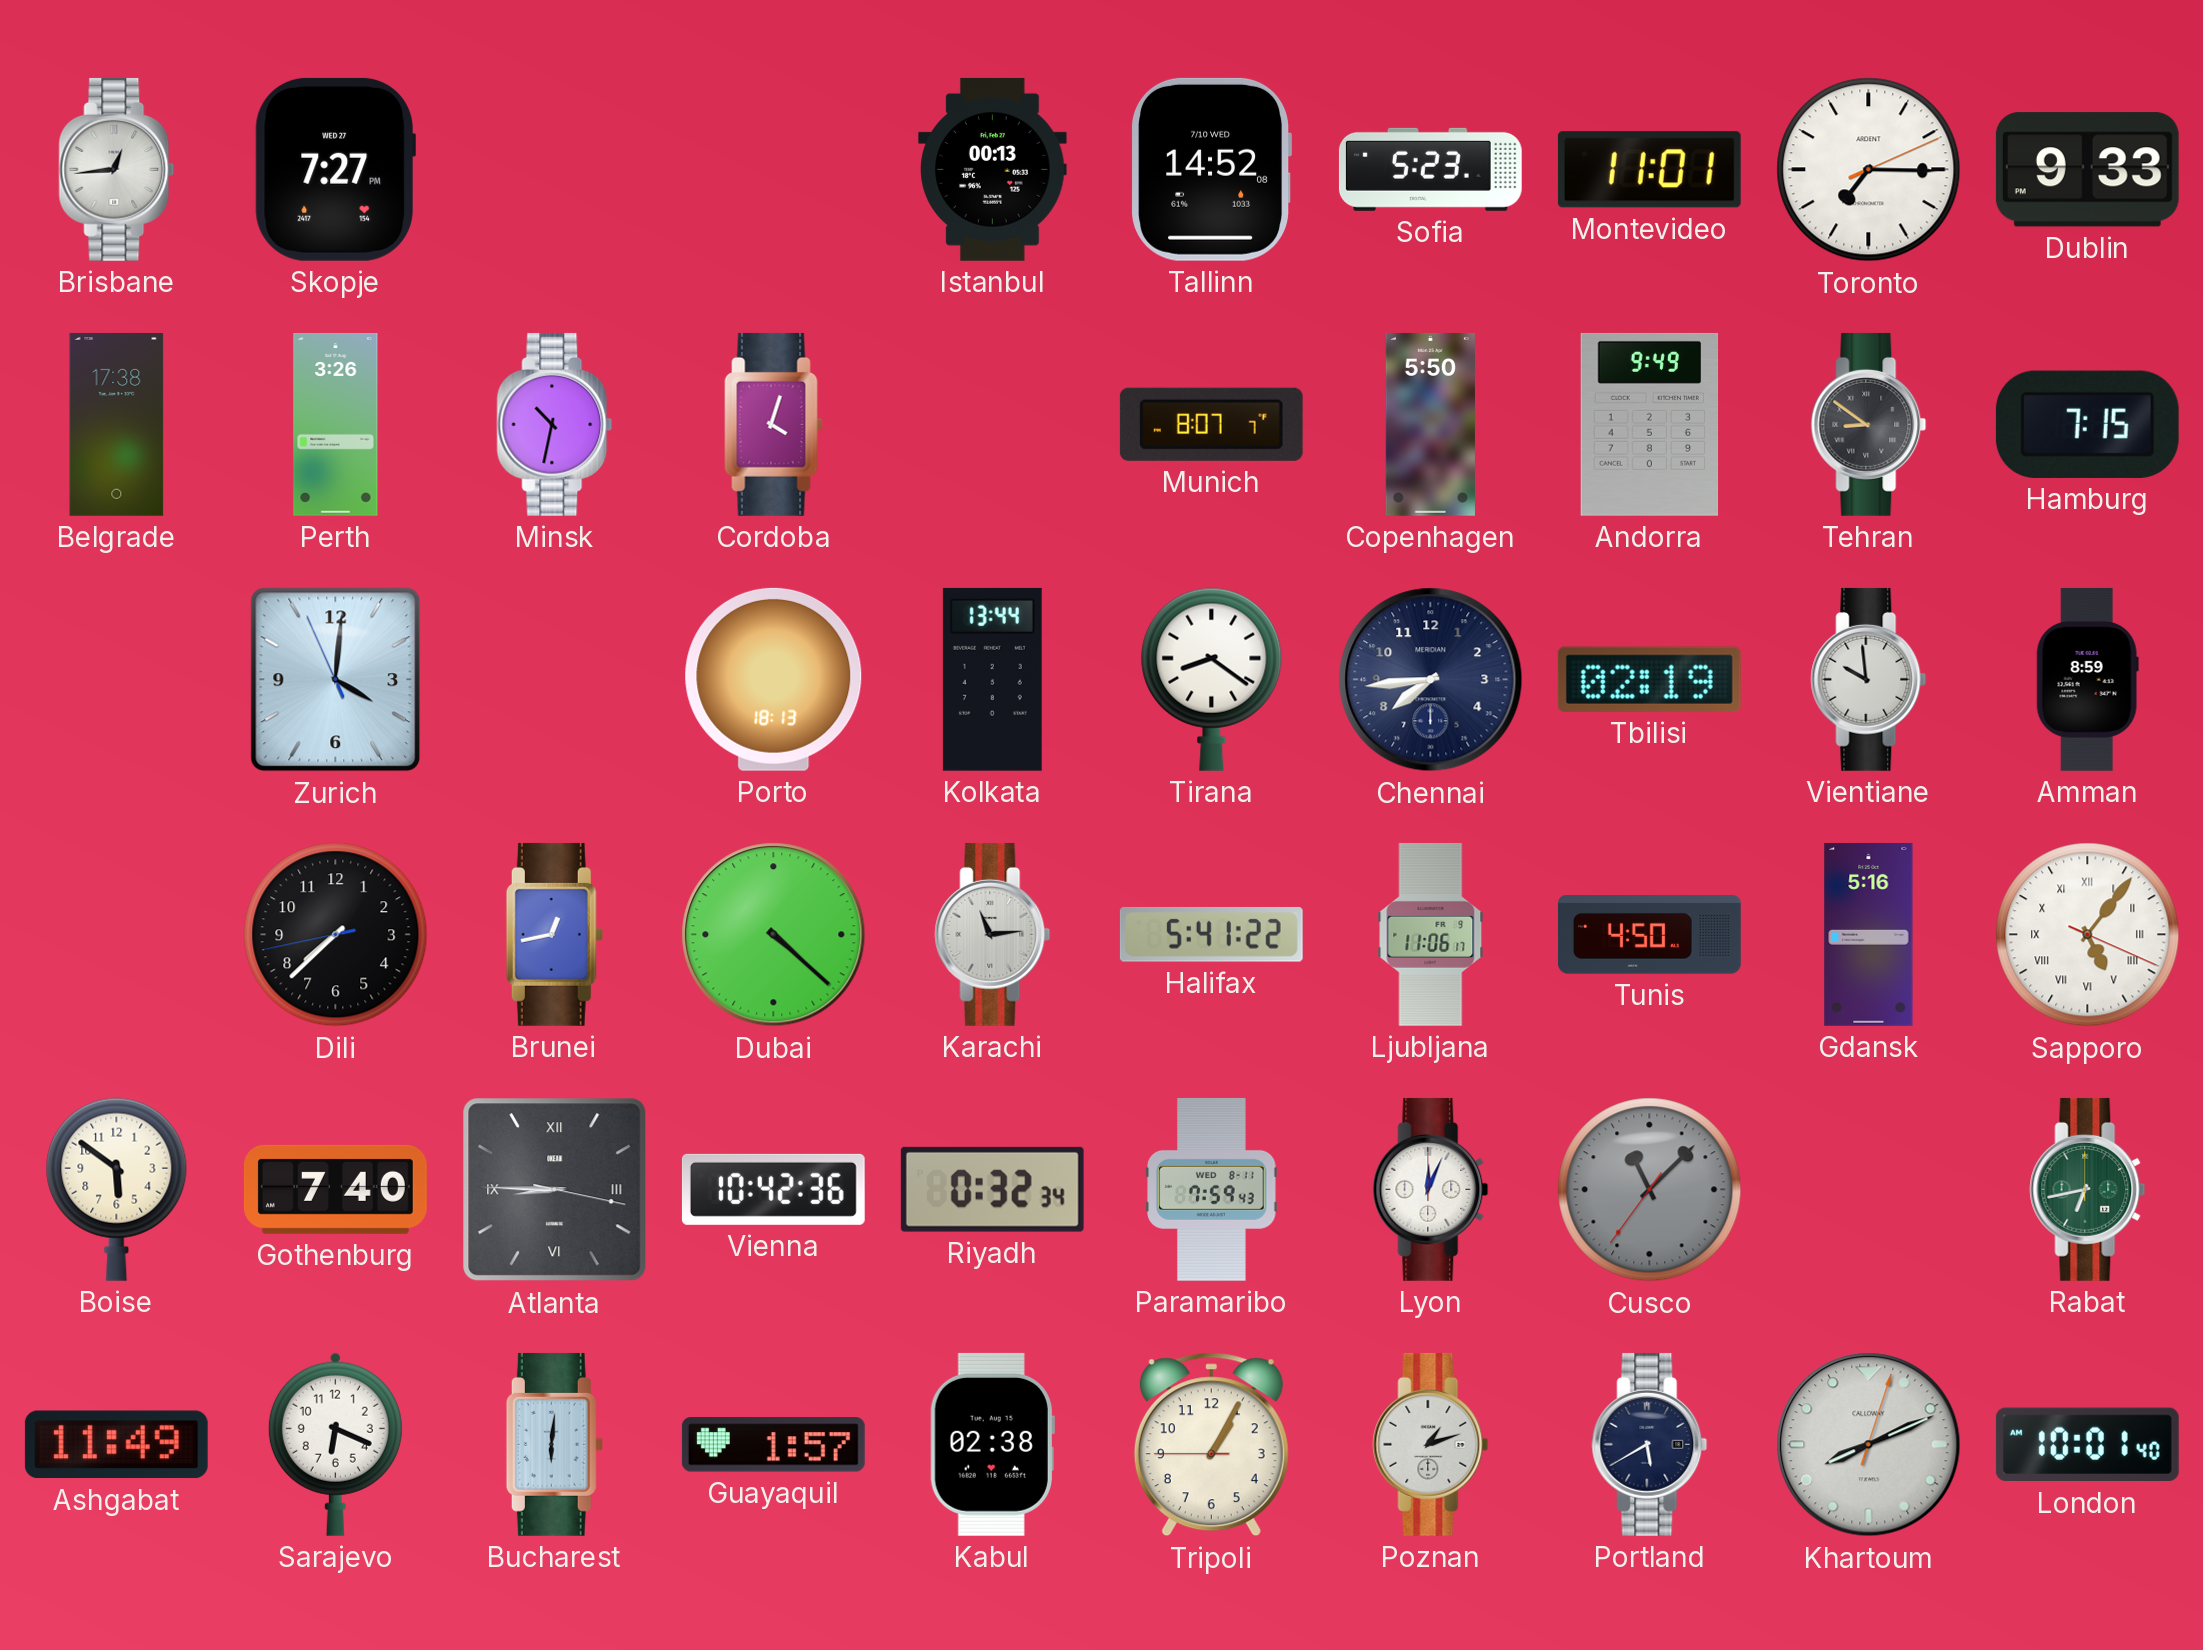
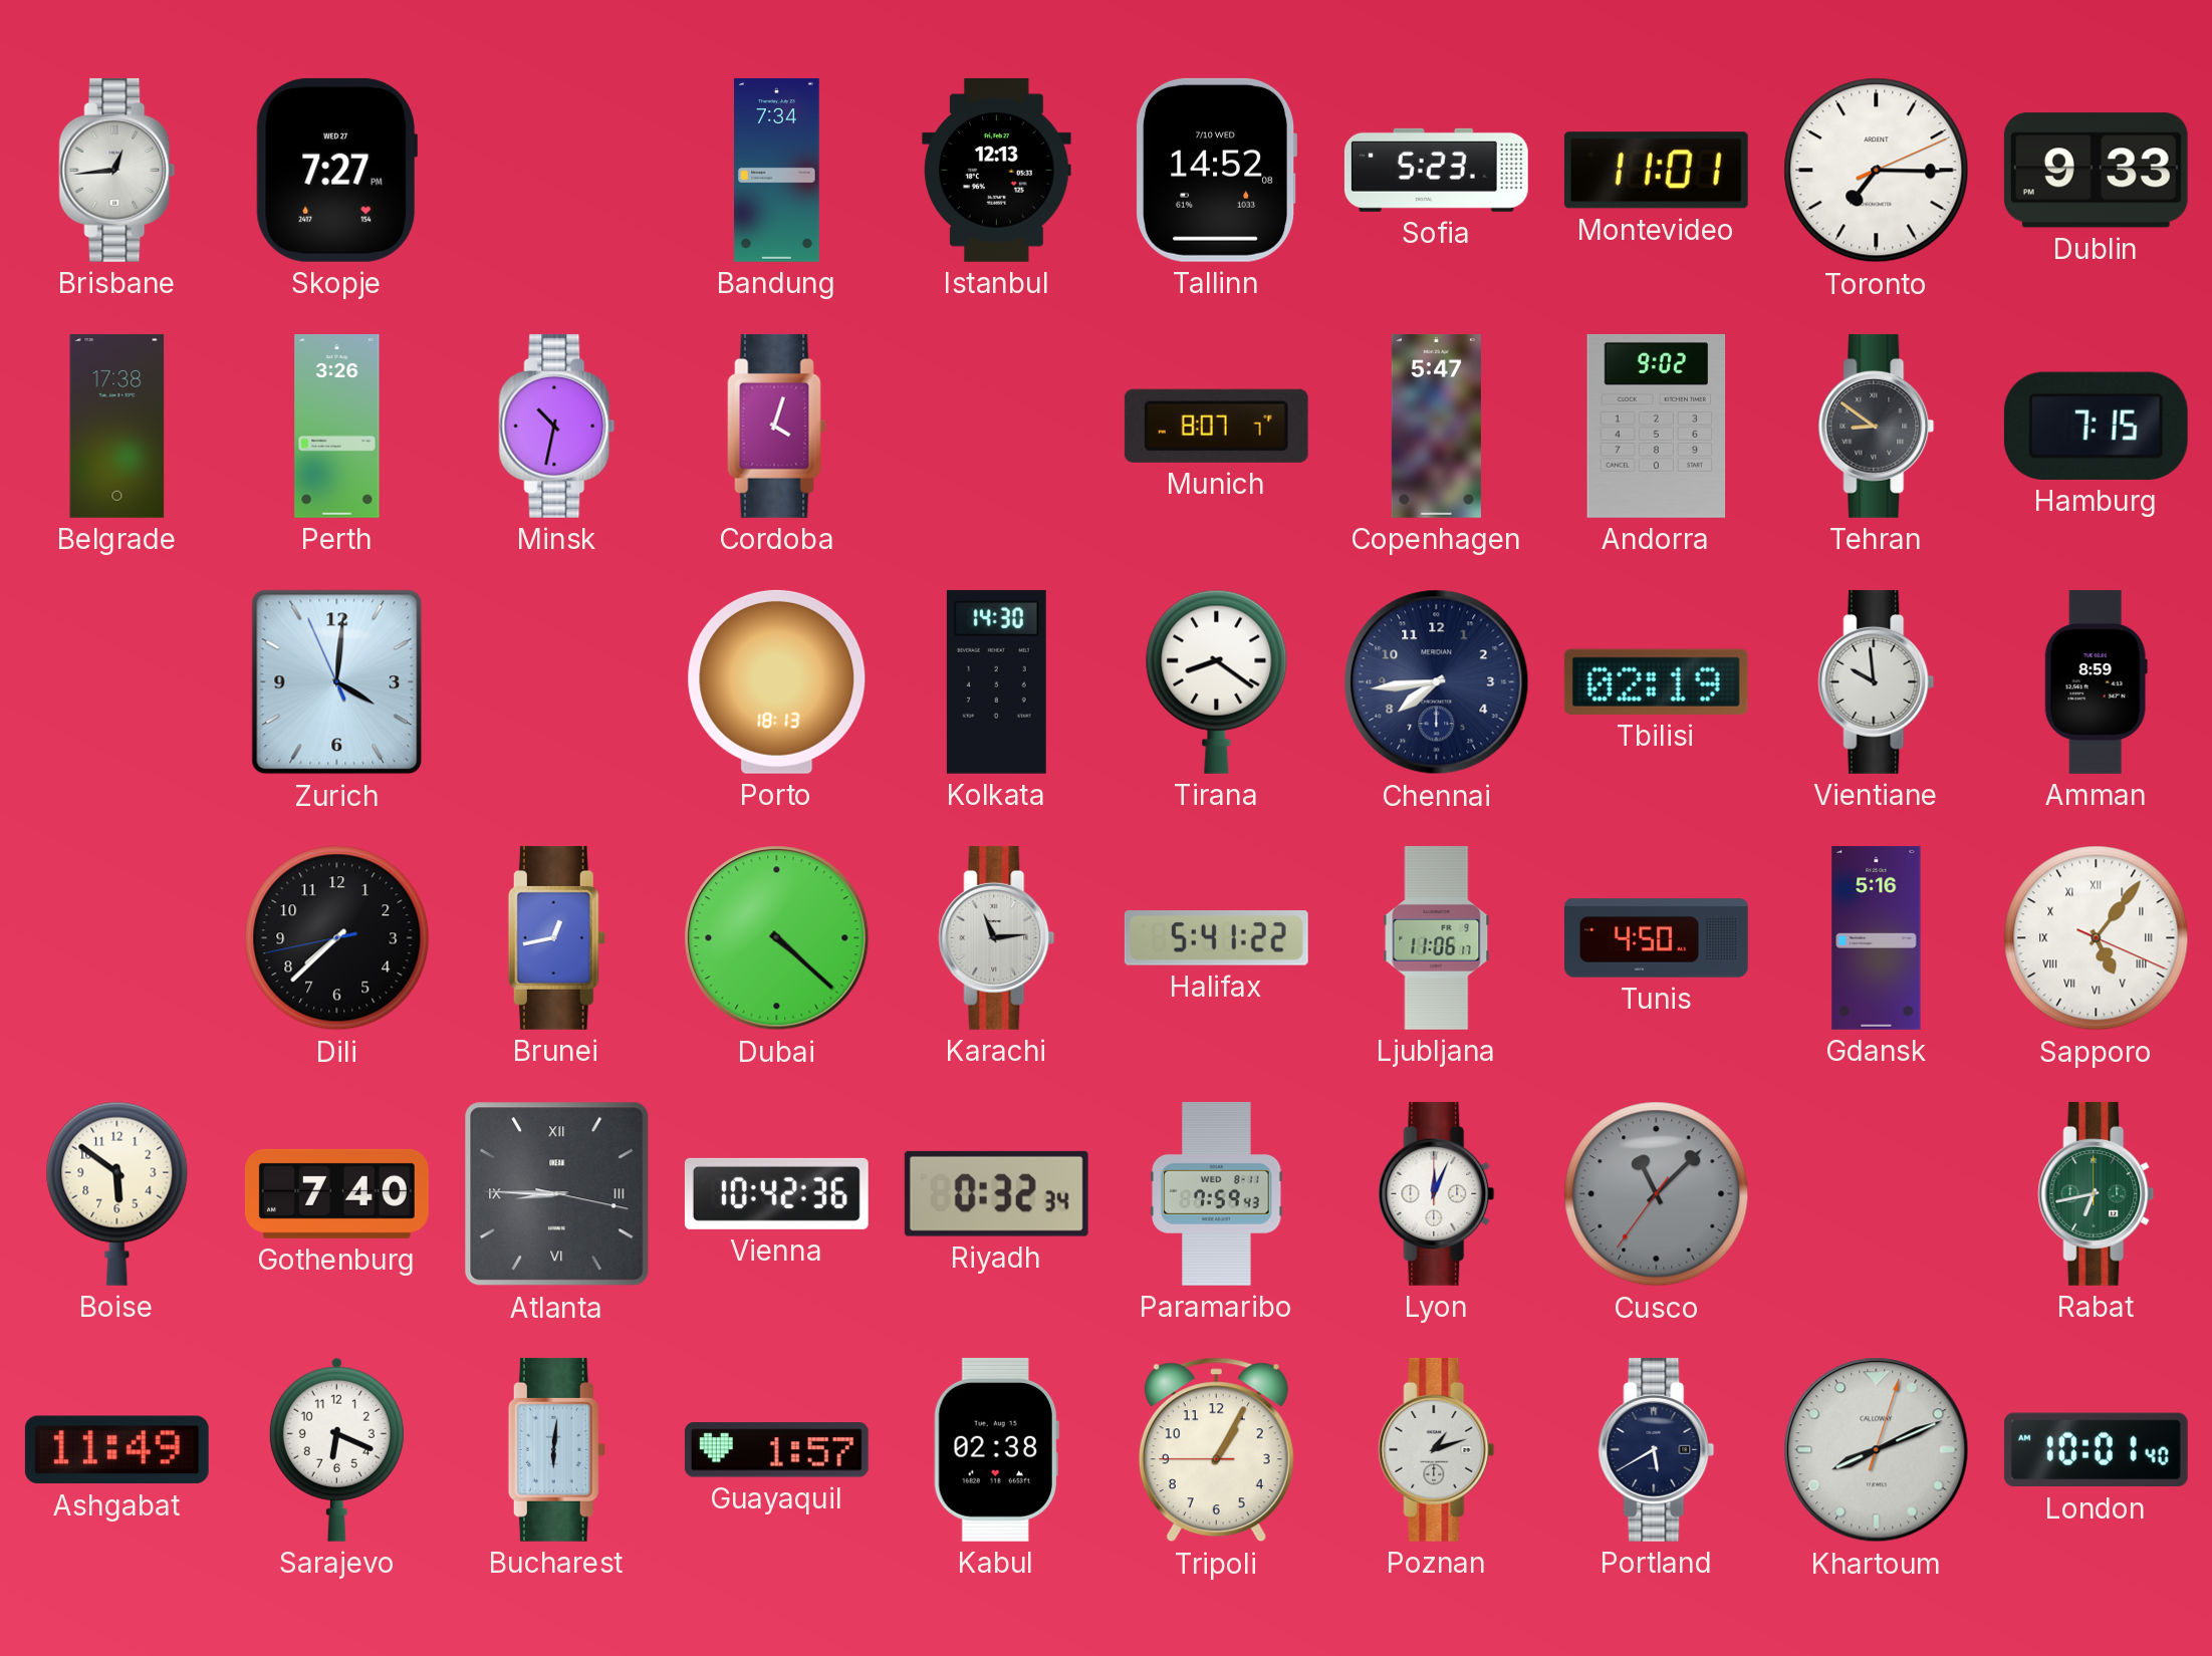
Bandung: none -> 7:34 (777, 170)
Istanbul: 00:13 -> 12:13 (997, 170)
Copenhagen: 5:50 -> 5:47 (1436, 426)
Andorra: 9:49 -> 9:02 (1657, 426)
Kolkata: 13:44 -> 14:30 (996, 681)
